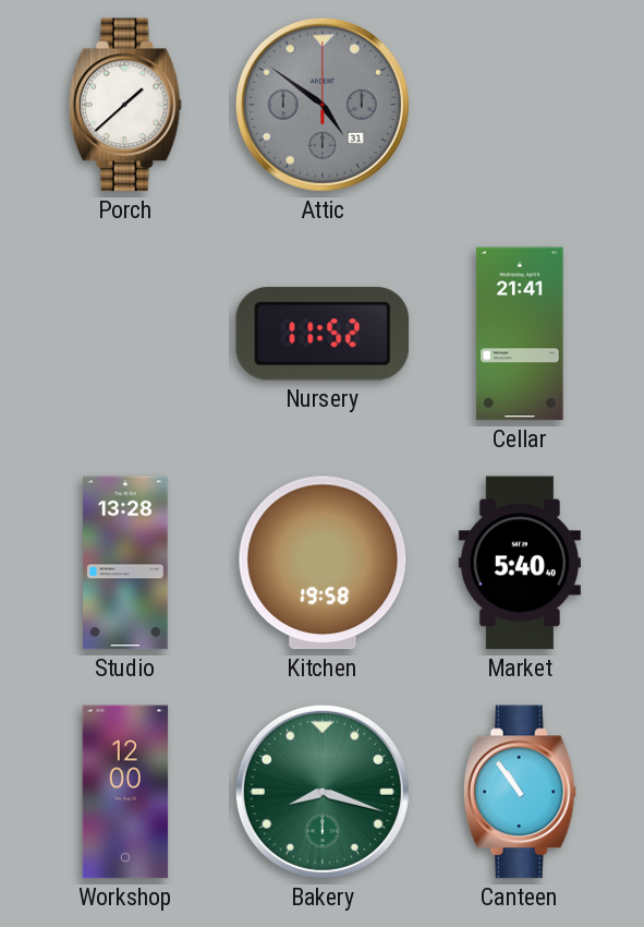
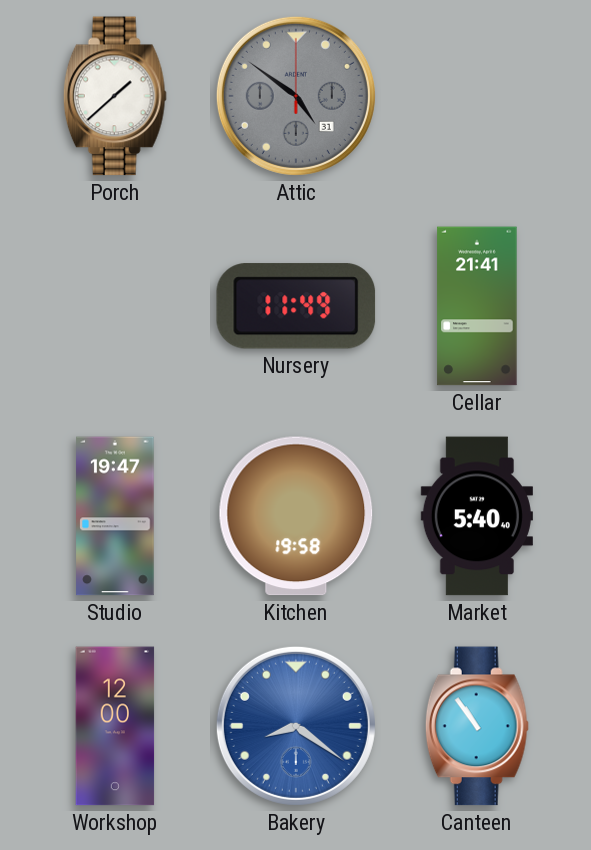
Nursery: 11:52 -> 11:49 (296, 306)
Studio: 13:28 -> 19:47 (115, 516)
Bakery: 8:18 -> 8:21 (296, 726)
Bakery dial: green -> blue (296, 726)
